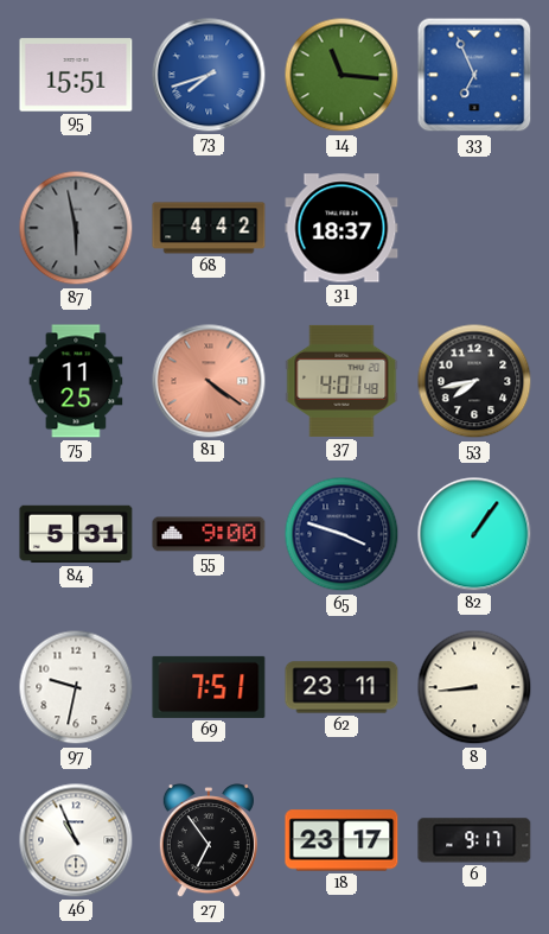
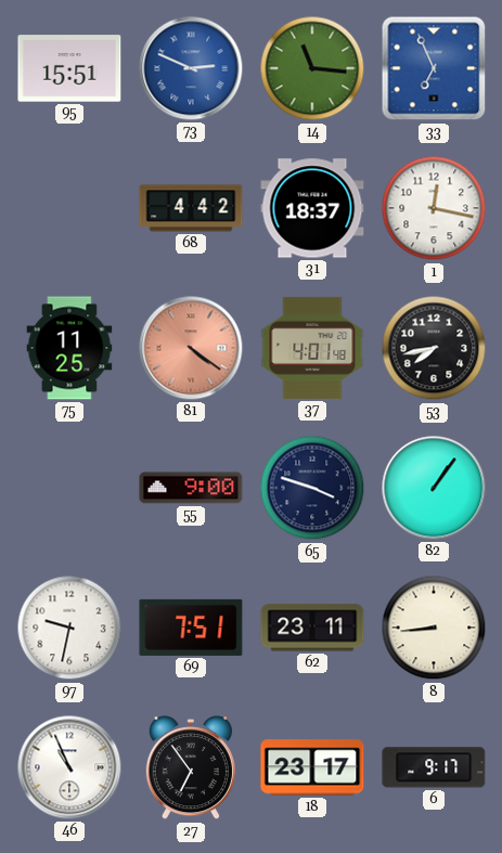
73: 7:42 -> 2:49 (191, 68)
87: 5:58 -> none (76, 228)
1: none -> 12:17 (434, 208)
84: 5:31 -> none (76, 534)
